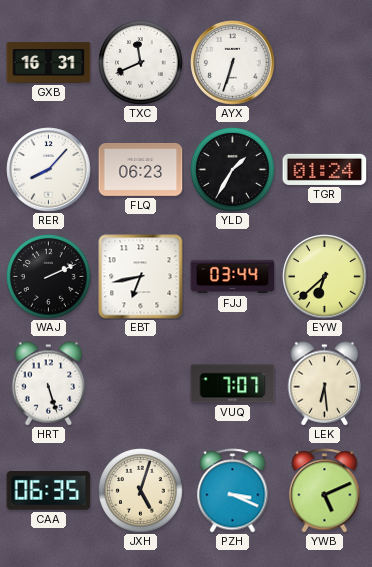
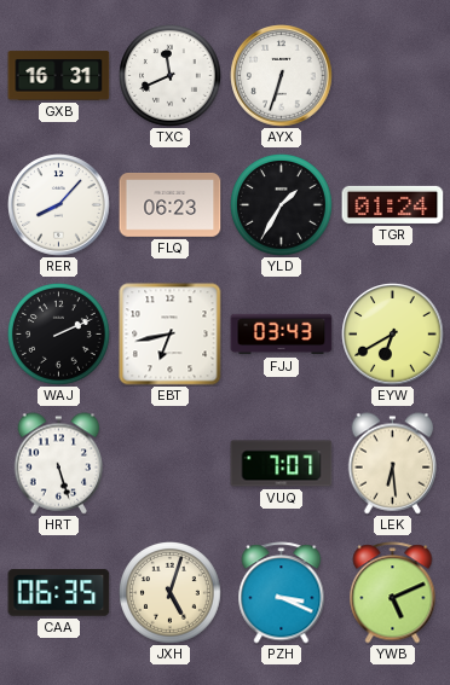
FJJ: 03:44 -> 03:43 (282, 335)
EYW: 6:38 -> 6:40 (393, 335)
